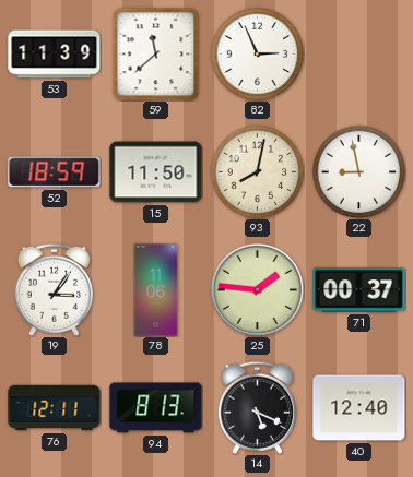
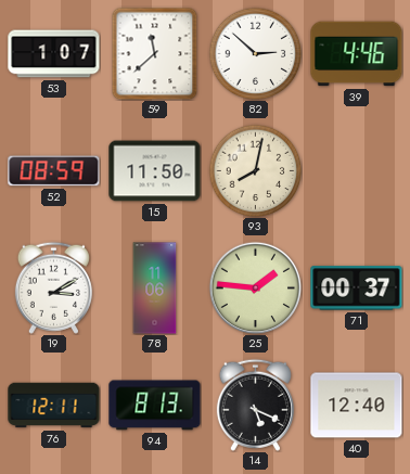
53: 11:39 -> 1:07 (54, 54)
82: 2:56 -> 2:52 (255, 53)
39: none -> 4:46 (357, 54)
52: 18:59 -> 08:59 (54, 171)
22: 8:58 -> none (358, 171)
19: 3:06 -> 3:10 (53, 287)
